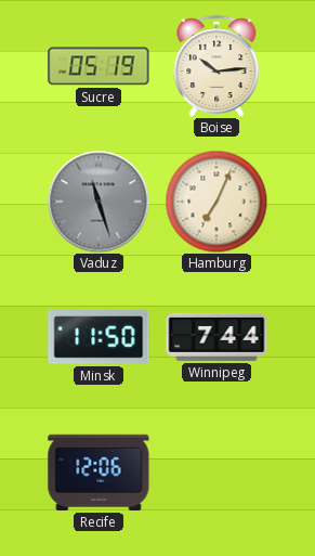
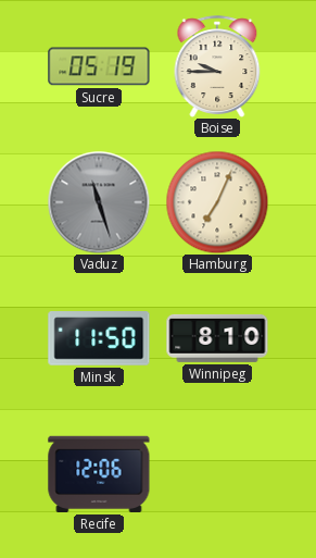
Boise: 10:14 -> 9:45 (217, 66)
Winnipeg: 7:44 -> 8:10 (217, 338)
